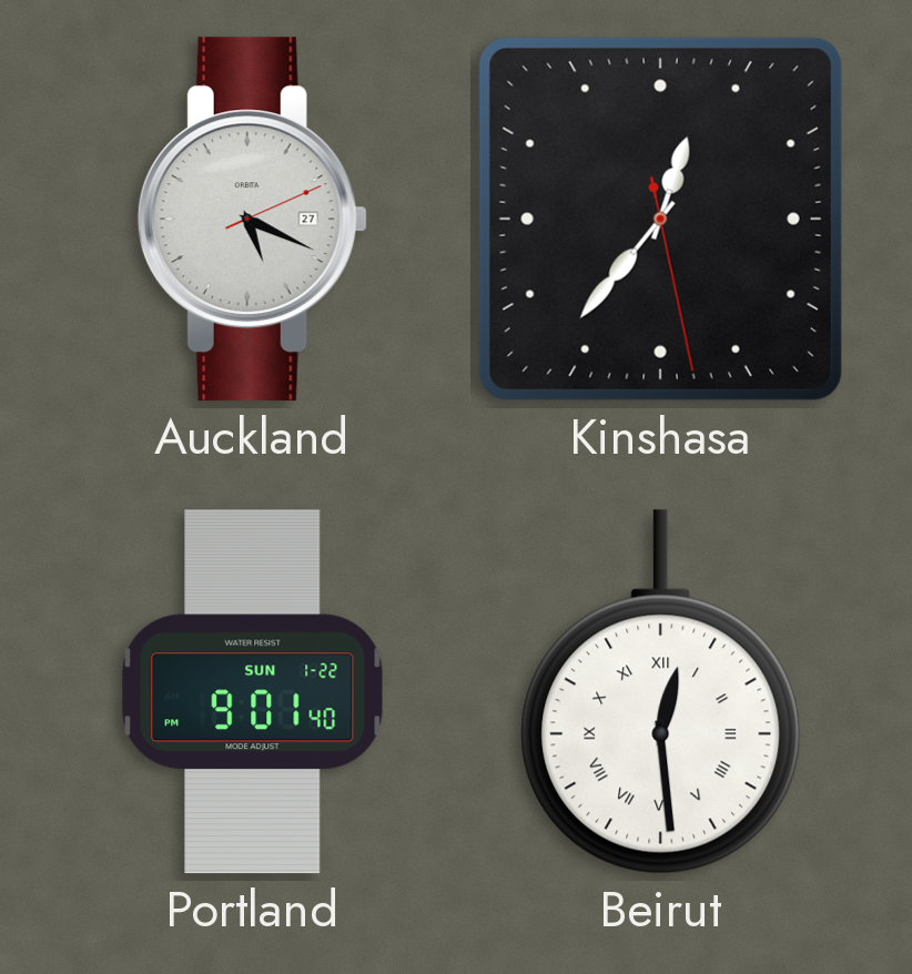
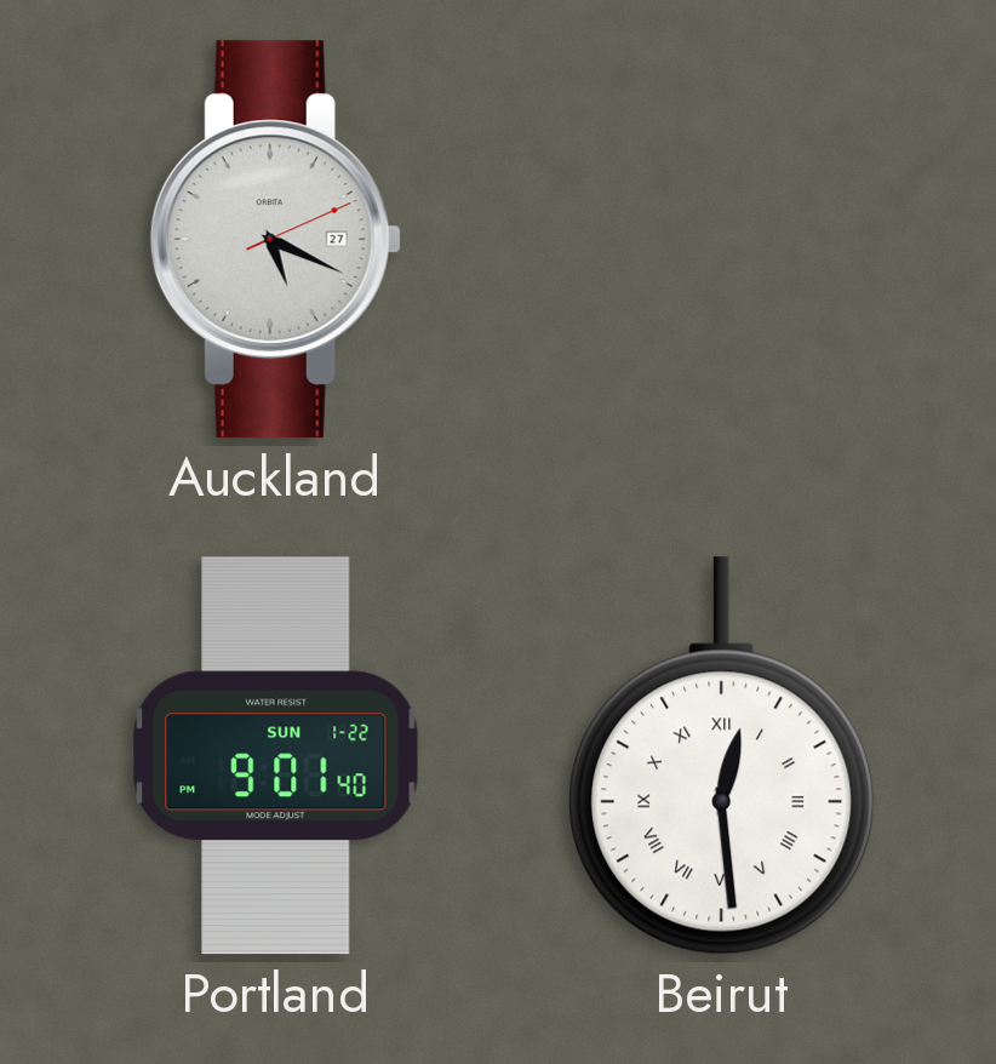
Kinshasa: 12:36 -> none (660, 219)
